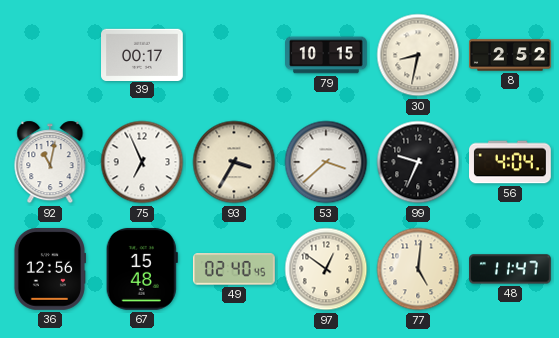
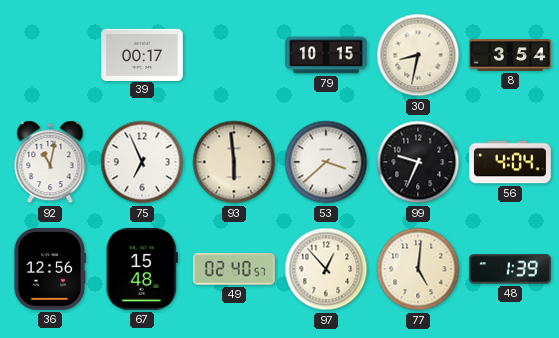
8: 2:52 -> 3:54 (510, 55)
93: 3:35 -> 5:59 (234, 162)
49: 02:40:45 -> 02:40:57 (234, 269)
97: 12:51 -> 12:53 (326, 269)
48: 11:47 -> 1:39 (511, 269)
